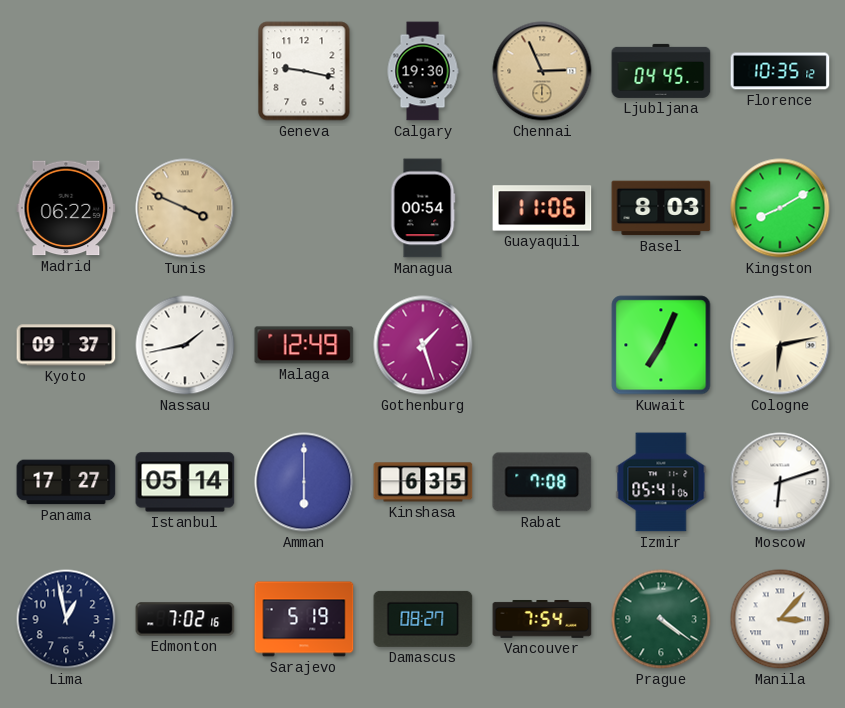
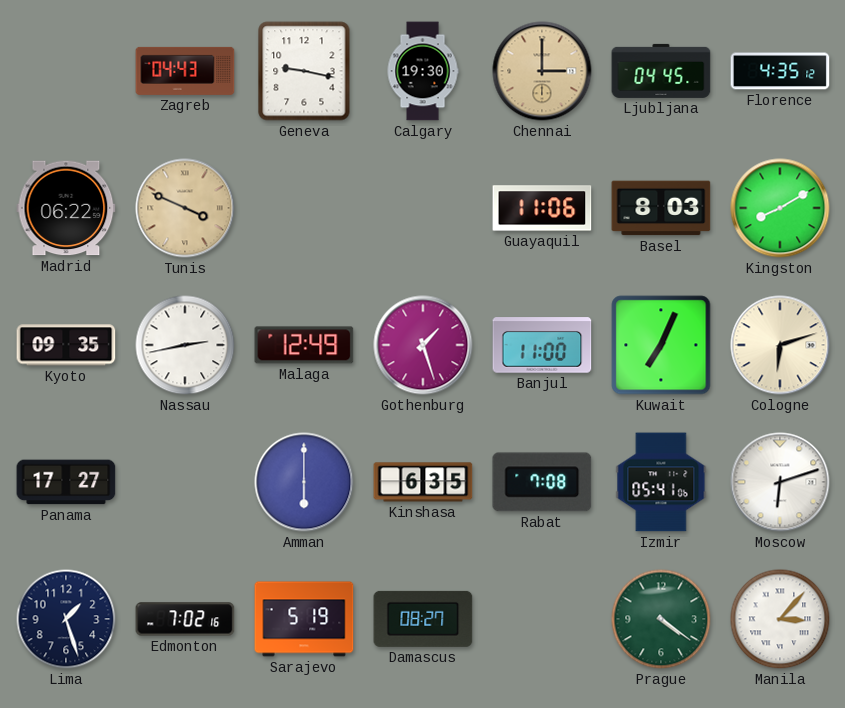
Zagreb: none -> 04:43 (185, 71)
Chennai: 2:56 -> 3:00 (542, 71)
Florence: 10:35 -> 4:35 (780, 71)
Managua: 00:54 -> none (423, 208)
Kyoto: 09:37 -> 09:35 (66, 345)
Nassau: 1:43 -> 2:43 (185, 345)
Banjul: none -> 11:00 (542, 345)
Cologne: 6:13 -> 6:12 (780, 345)
Istanbul: 05:14 -> none (185, 482)
Lima: 12:58 -> 1:27 (66, 619)
Vancouver: 7:54 -> none (542, 620)
